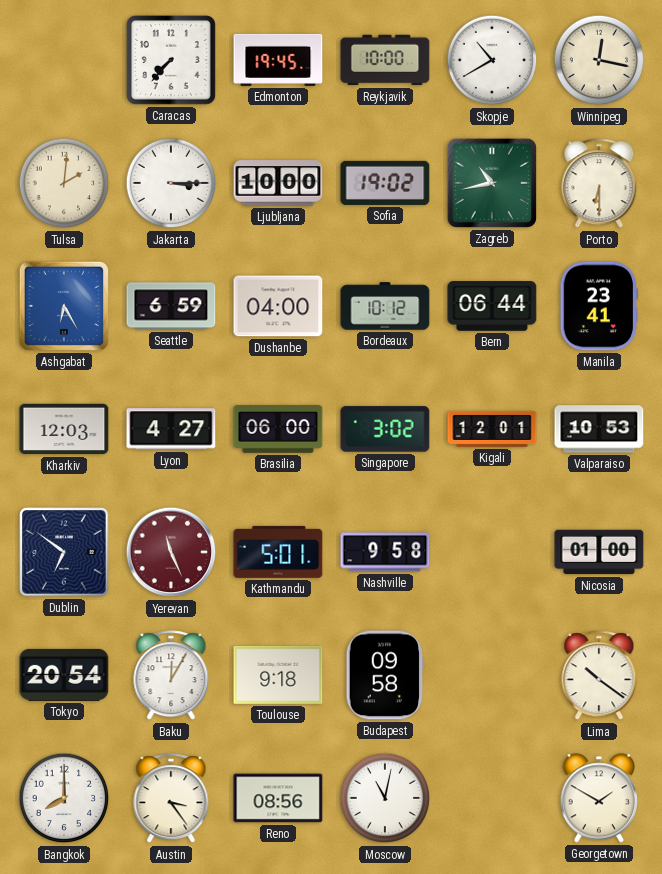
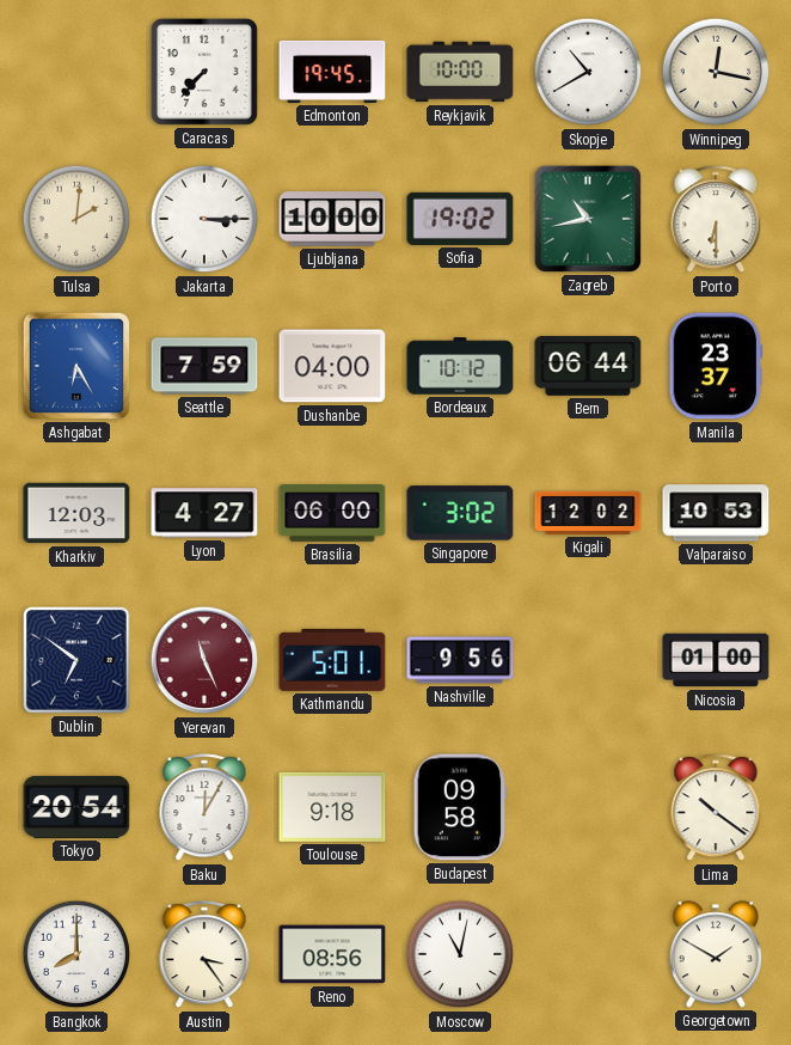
Seattle: 6:59 -> 7:59 (204, 366)
Manila: 23:41 -> 23:37 (716, 366)
Kigali: 12:01 -> 12:02 (588, 513)
Nashville: 9:58 -> 9:56 (460, 660)
